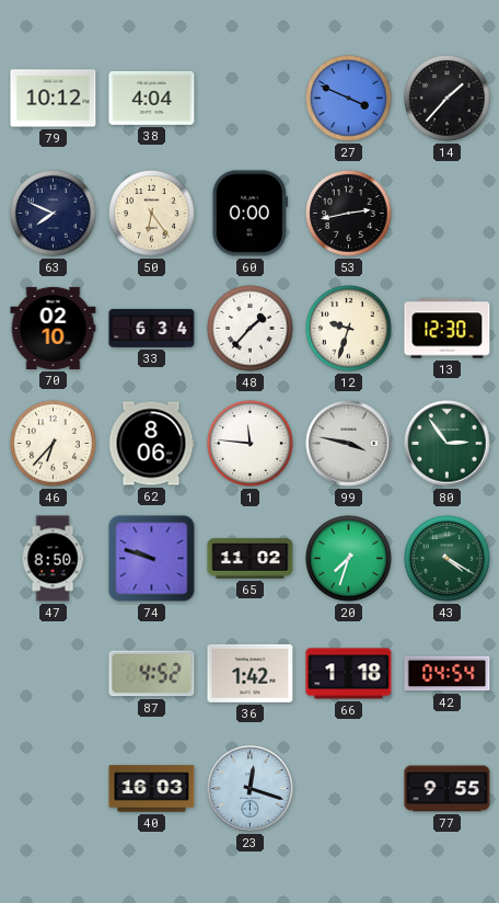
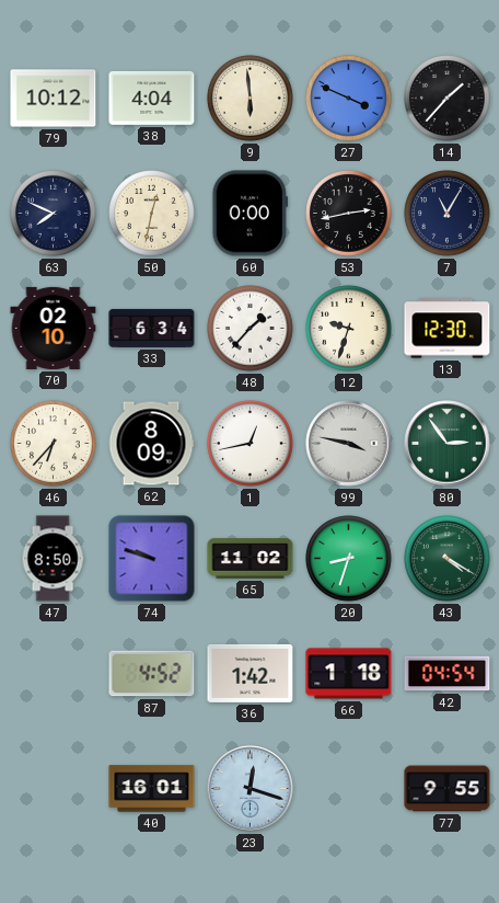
9: none -> 5:59 (251, 99)
50: 6:24 -> 12:32 (152, 214)
7: none -> 11:05 (448, 214)
62: 8:06 -> 8:09 (151, 444)
1: 11:46 -> 12:43 (251, 444)
20: 7:33 -> 8:33 (349, 559)
40: 16:03 -> 16:01 (152, 789)
